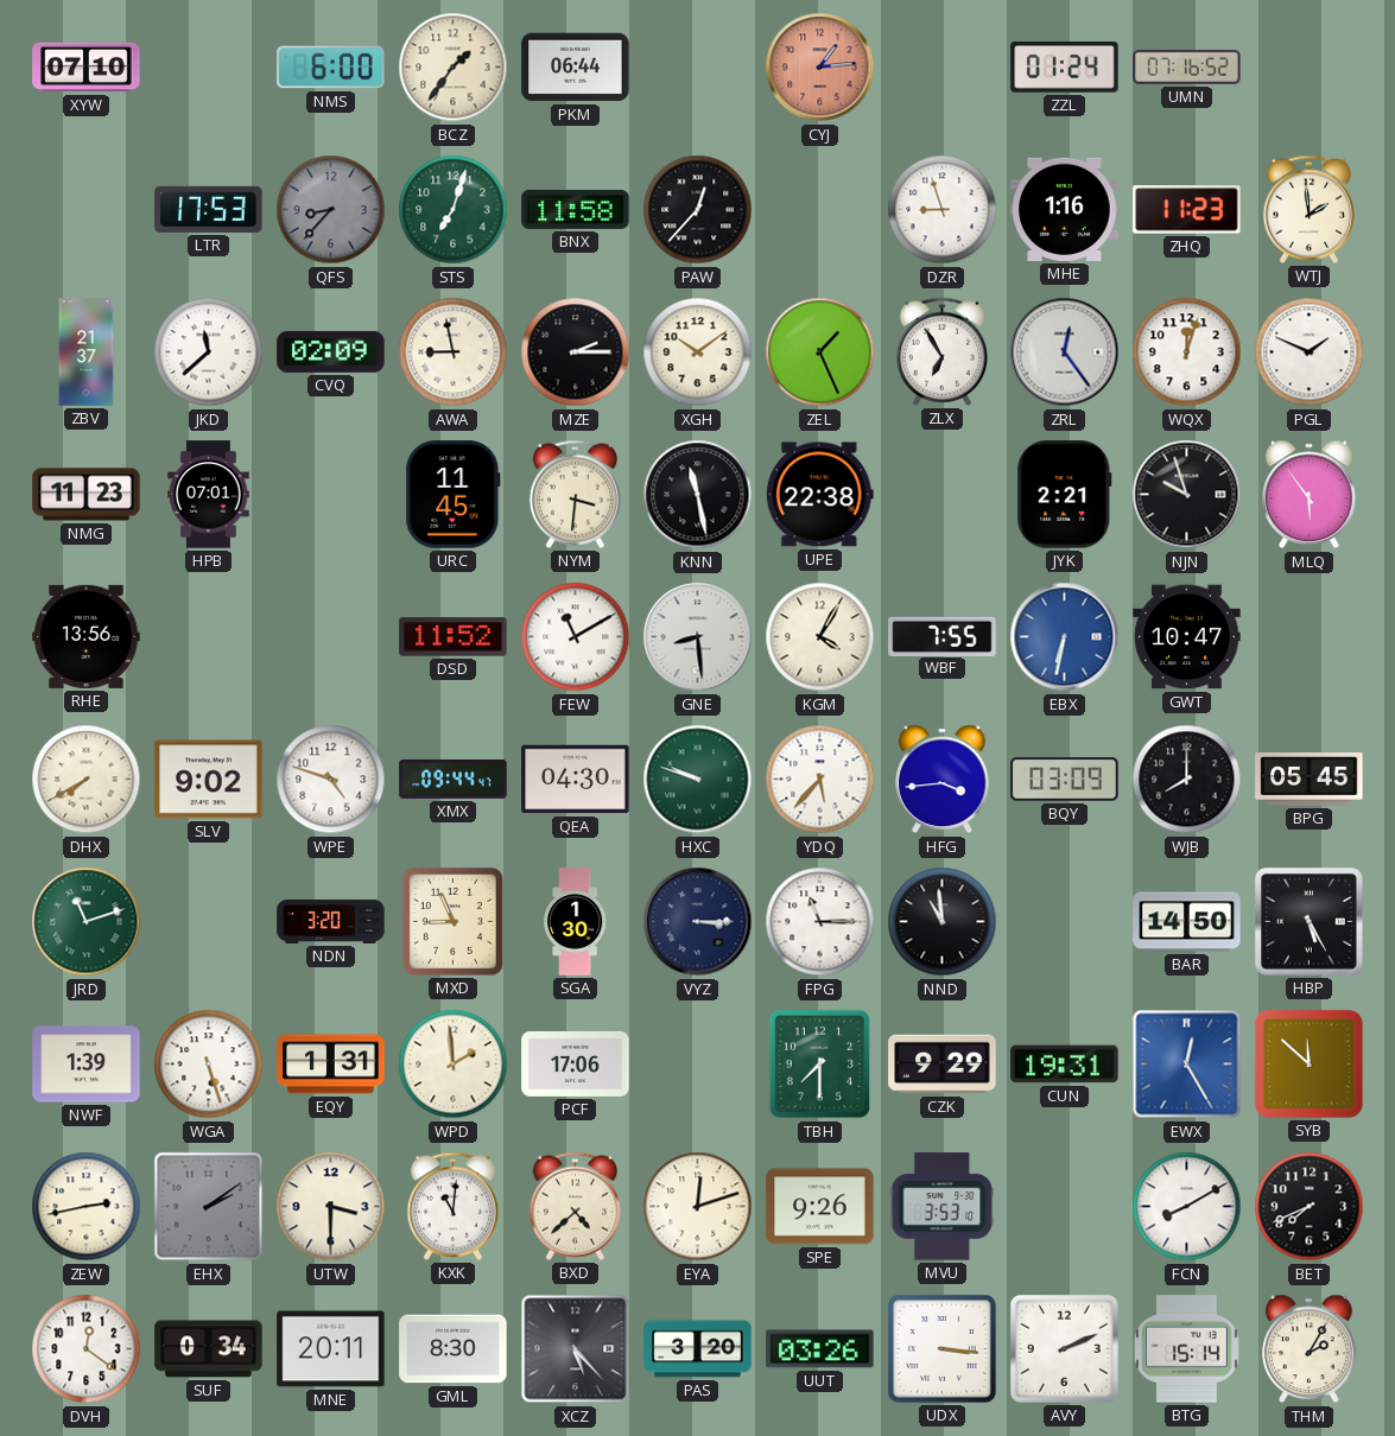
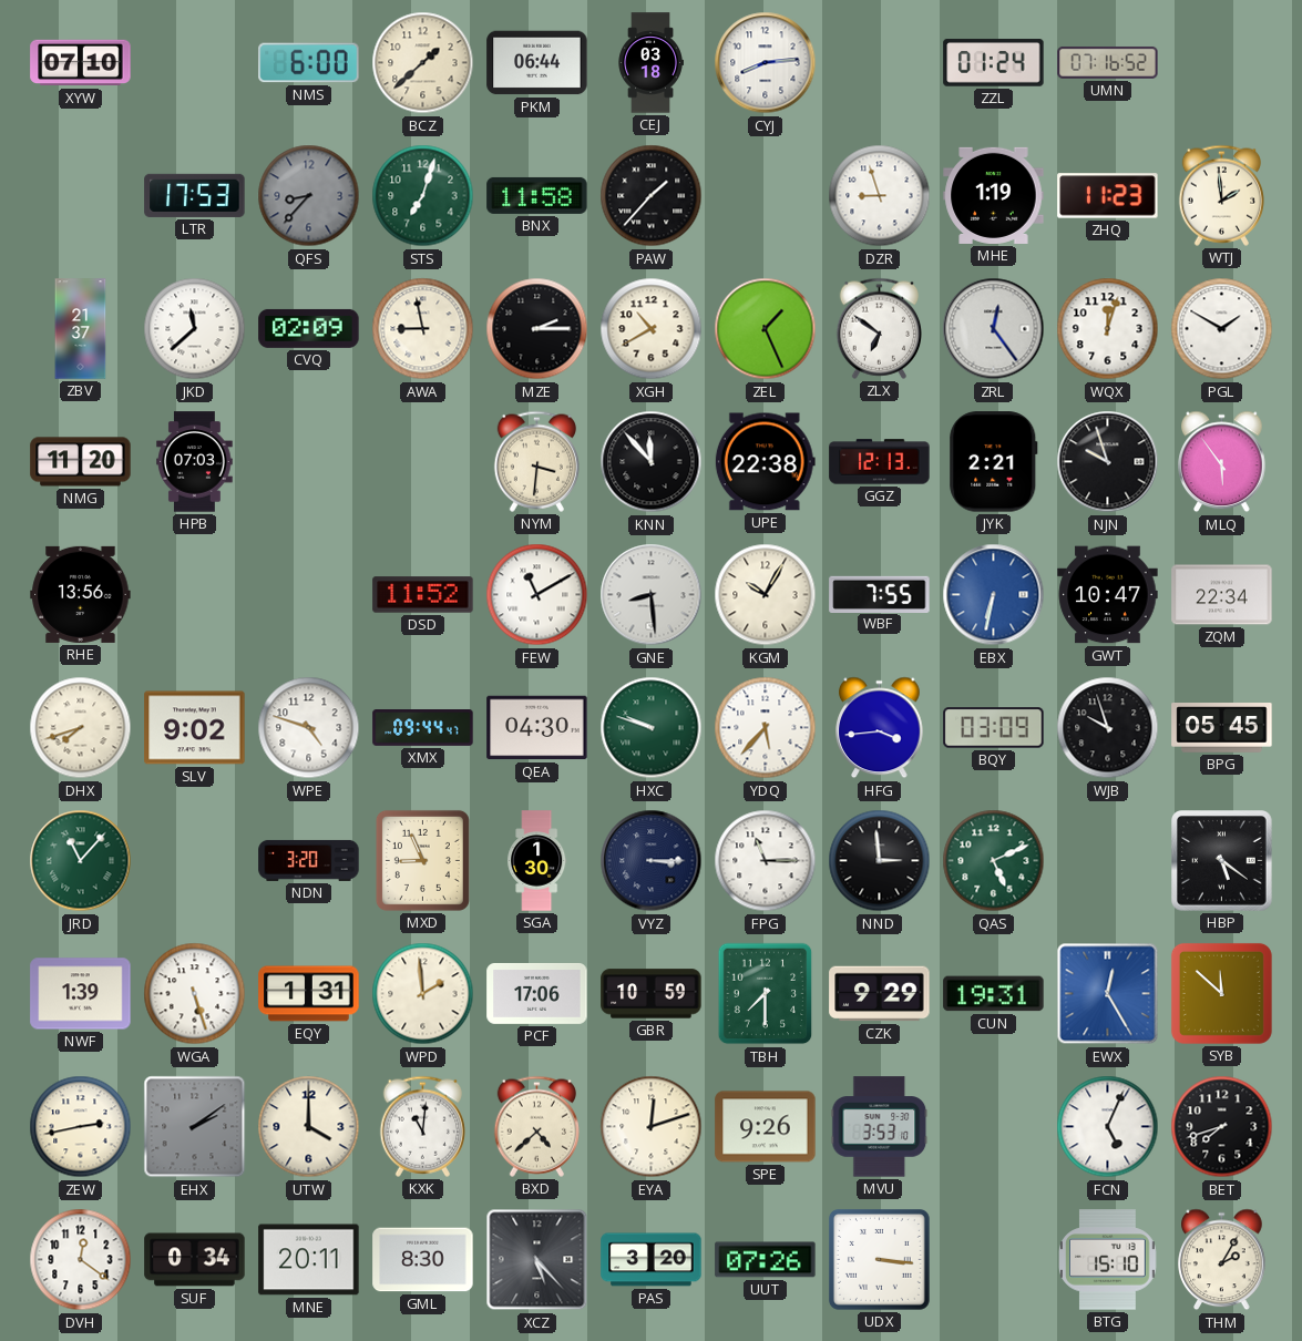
BCZ: 1:36 -> 1:38 (423, 63)
CEJ: none -> 03:18 (650, 63)
CYJ: 1:14 -> 8:14 (766, 63)
CYJ dial: salmon -> white (766, 63)
PAW: 12:37 -> 1:37 (652, 196)
MHE: 1:16 -> 1:19 (994, 195)
XGH: 10:09 -> 10:40 (652, 329)
ZLX: 6:55 -> 6:51 (879, 328)
PGL: 1:49 -> 1:50 (1222, 329)
NMG: 11:23 -> 11:20 (81, 462)
HPB: 07:01 -> 07:03 (195, 462)
URC: 11:45 -> none (454, 495)
KNN: 11:28 -> 11:53 (652, 462)
GGZ: none -> 12:13 (880, 462)
KGM: 4:05 -> 10:05 (766, 595)
ZQM: none -> 22:34 (1222, 595)
DHX: 7:40 -> 7:42 (81, 728)
WJB: 8:00 -> 9:57 (1108, 728)
JRD: 11:12 -> 11:07 (81, 861)
NND: 10:59 -> 2:59 (880, 861)
QAS: none -> 5:11 (994, 861)
BAR: 14:50 -> none (1187, 922)
HBP: 5:25 -> 5:21 (1222, 861)
GBR: none -> 10:59 (652, 994)
UTW: 3:30 -> 4:00 (309, 1127)
FCN: 8:10 -> 5:04 (1108, 1127)
BET: 7:41 -> 7:42 (1222, 1127)
UUT: 03:26 -> 07:26 (766, 1260)
AVY: 2:11 -> none (1065, 1349)
BTG: 15:14 -> 15:10 (1108, 1260)
